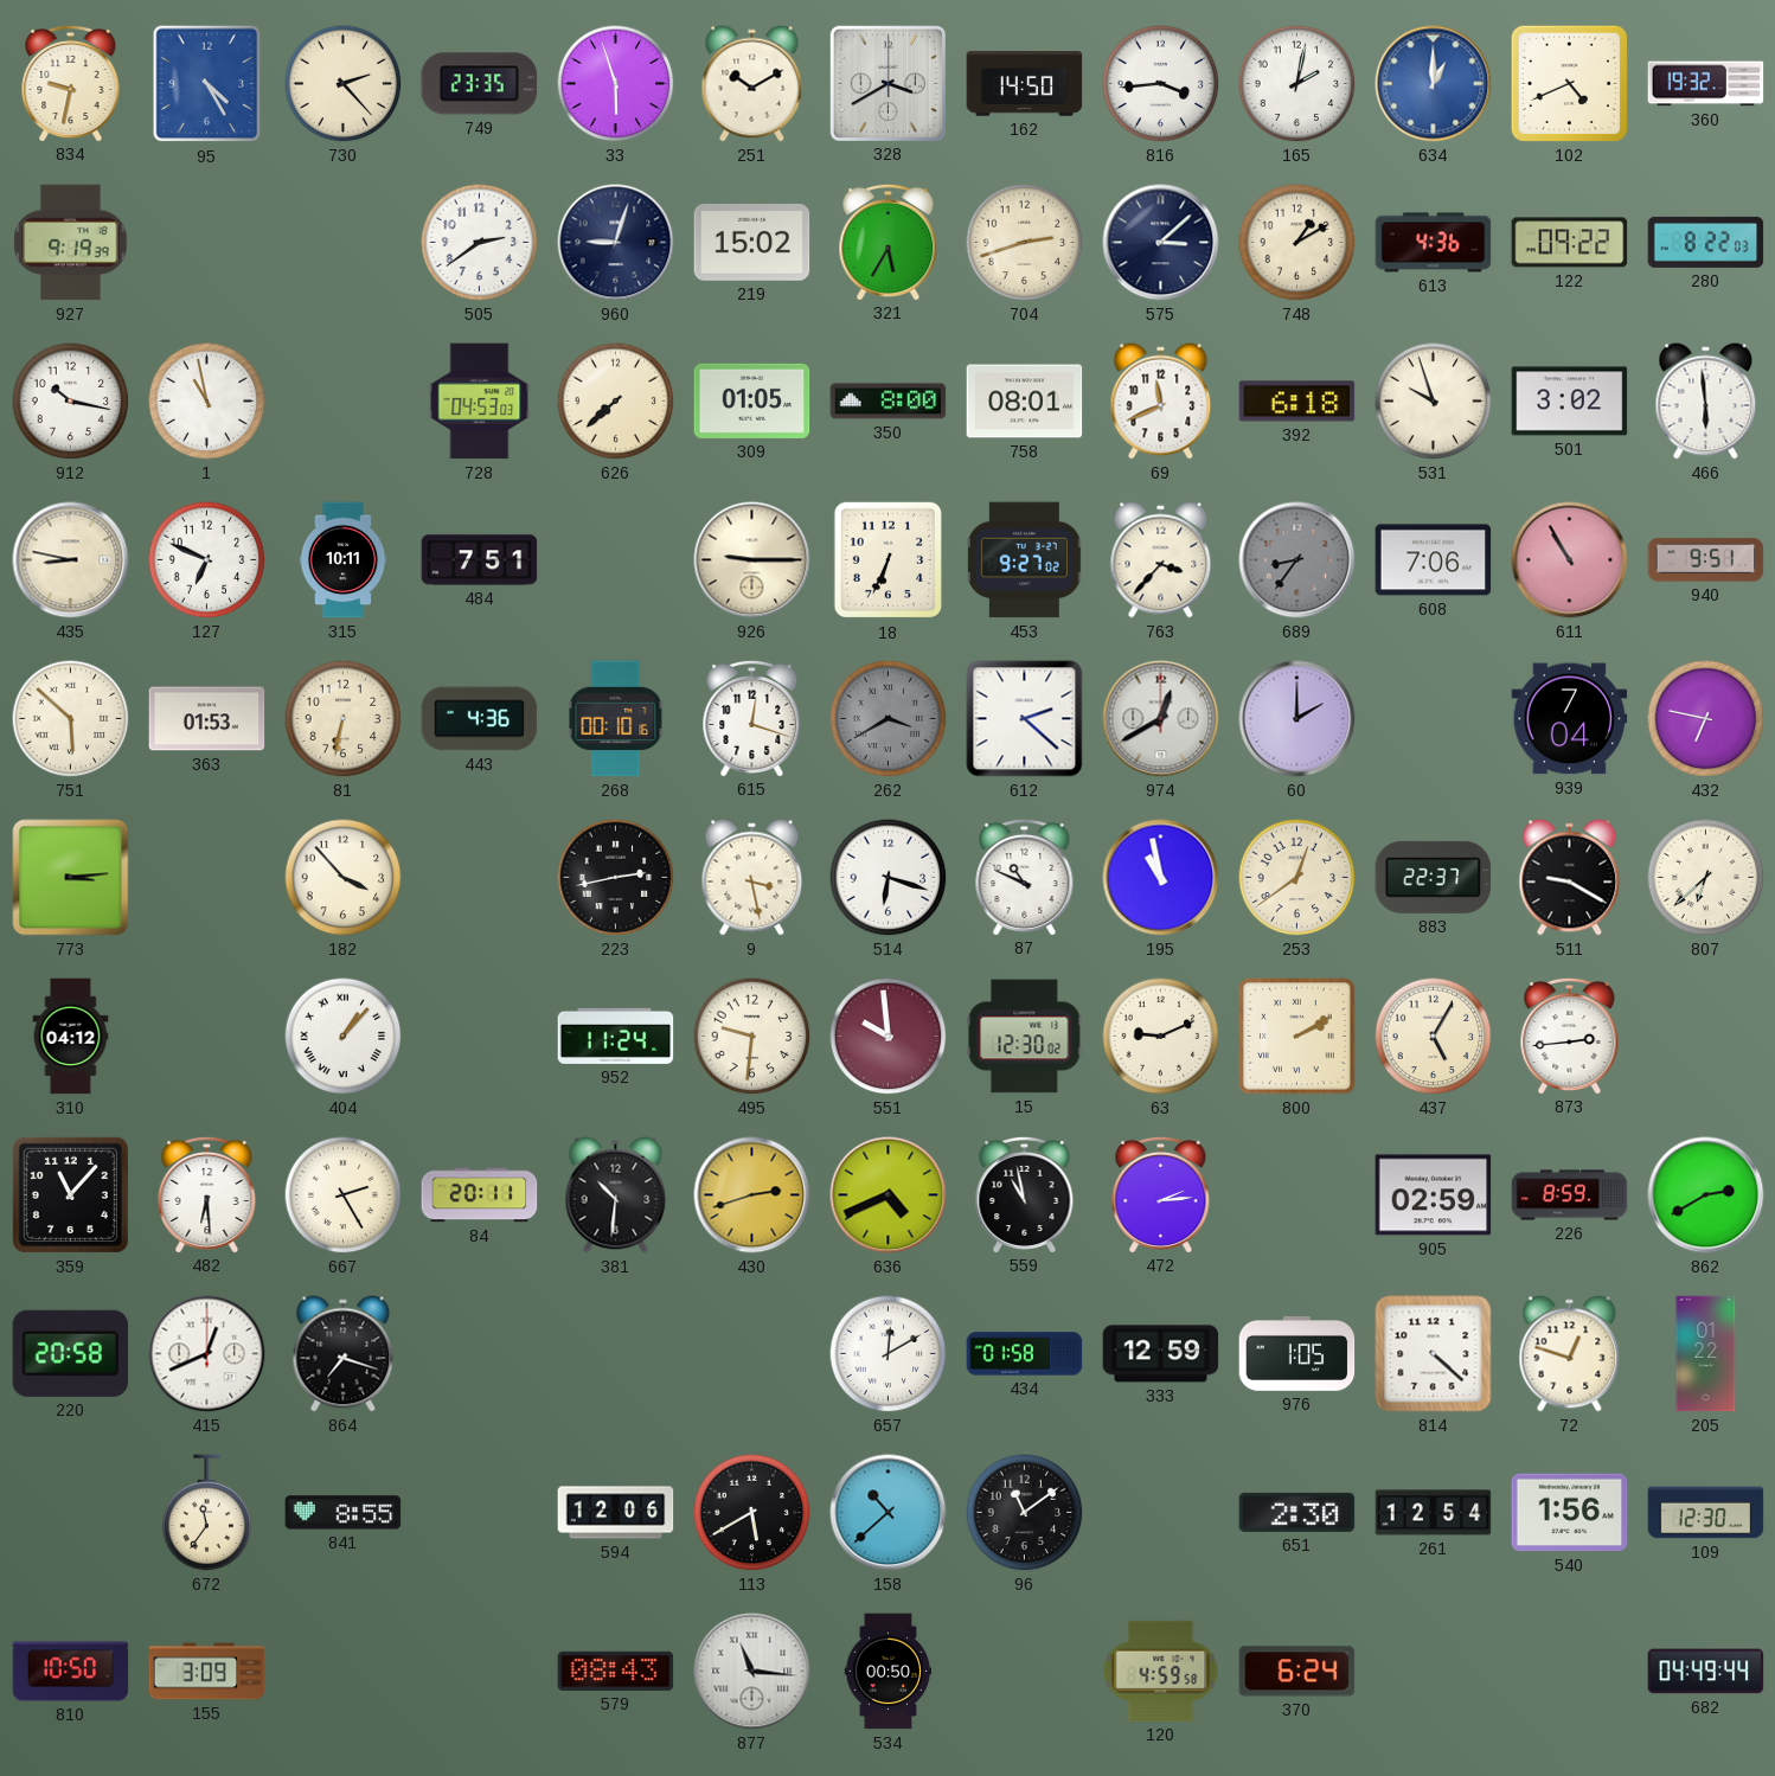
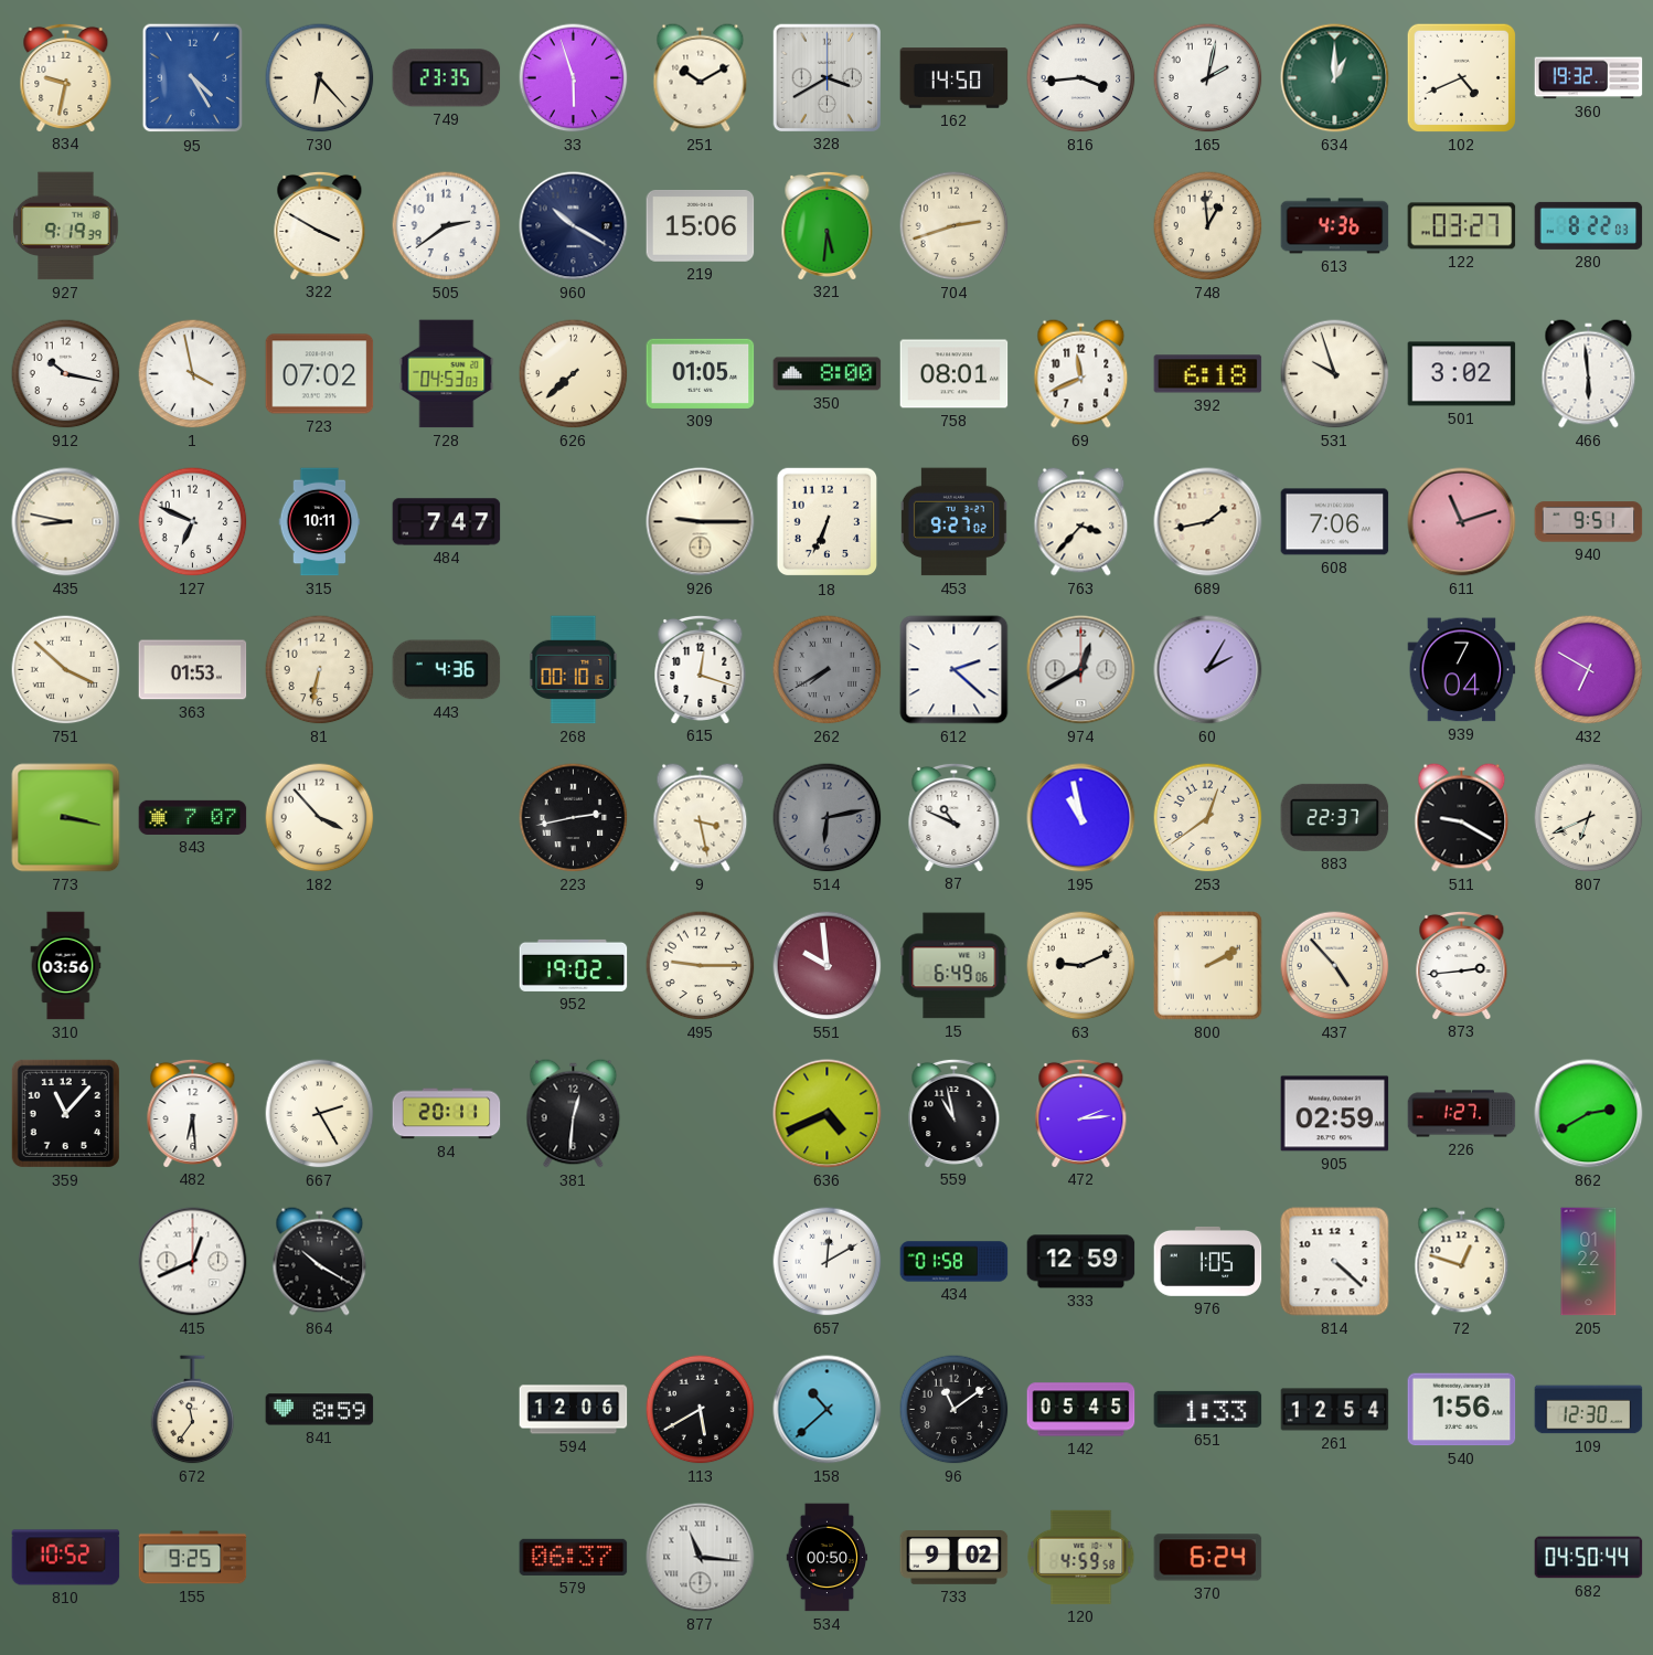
730: 2:23 -> 6:23 (320, 78)
634 dial: blue -> green (1335, 78)
322: none -> 3:50 (320, 225)
960: 9:03 -> 10:20 (574, 226)
219: 15:02 -> 15:06 (701, 226)
321: 5:35 -> 5:31 (828, 225)
575: 3:08 -> none (1161, 243)
748: 1:10 -> 12:59 (1208, 226)
122: 09:22 -> 03:27 (1462, 226)
1: 10:58 -> 3:58 (193, 374)
723: none -> 07:02 (320, 374)
484: 7:51 -> 7:47 (447, 522)
689: 8:36 -> 1:43 (1208, 522)
689 dial: grey -> cream (1208, 522)
611: 10:55 -> 11:12 (1462, 522)
751: 5:52 -> 3:52 (66, 670)
262: 3:40 -> 7:40 (828, 670)
60: 2:00 -> 2:05 (1208, 670)
432: 6:47 -> 6:50 (1589, 670)
773: 3:14 -> 3:17 (66, 818)
843: none -> 7:07 (193, 817)
514: 6:18 -> 6:13 (828, 818)
514 dial: white -> grey (828, 818)
807: 6:38 -> 6:41 (1589, 818)
310: 04:12 -> 03:56 (66, 966)
404: 1:07 -> none (344, 1037)
952: 11:24 -> 19:02 (574, 965)
495: 9:31 -> 9:15 (701, 966)
15: 12:30 -> 6:49 (955, 966)
437: 5:05 -> 4:53 (1335, 966)
381: 10:31 -> 12:31 (574, 1114)
430: 2:42 -> none (752, 1195)
226: 8:59 -> 1:27 (1462, 1114)
220: 20:58 -> none (71, 1353)
864: 7:18 -> 10:20 (320, 1262)
841: 8:55 -> 8:59 (320, 1410)
142: none -> 05:45 (1081, 1410)
651: 2:30 -> 1:33 (1208, 1409)
810: 10:50 -> 10:52 (66, 1558)
155: 3:09 -> 9:25 (193, 1558)
579: 08:43 -> 06:37 (574, 1557)
733: none -> 9:02 (955, 1558)
682: 04:49 -> 04:50 (1589, 1558)
